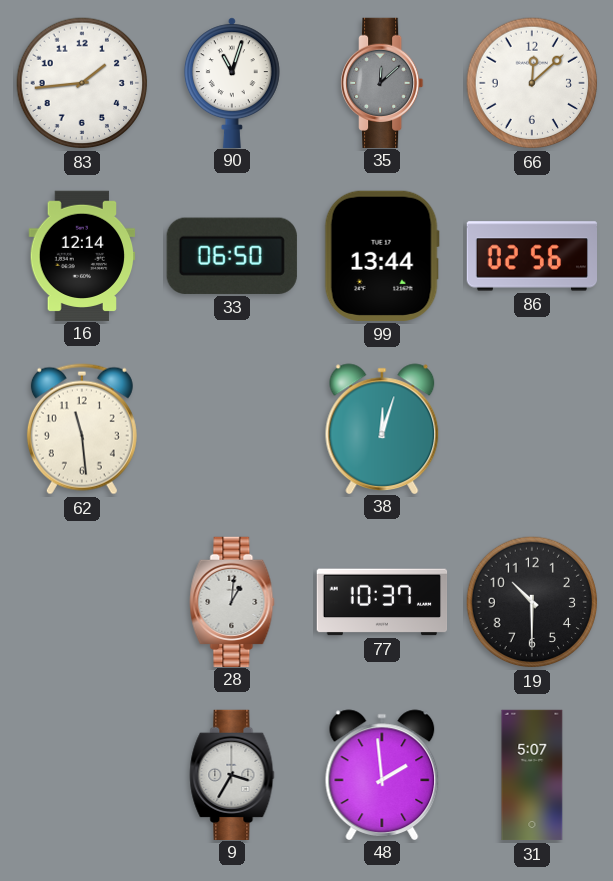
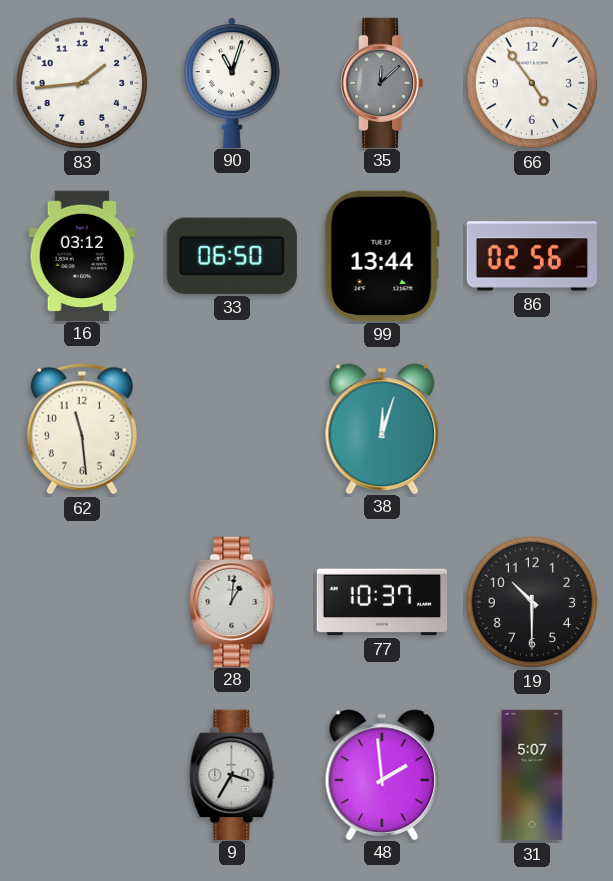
66: 12:08 -> 4:54 (532, 83)
16: 12:14 -> 03:12 (82, 255)
